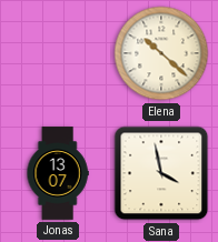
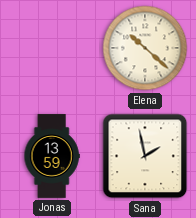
Jonas: 13:07 -> 13:59 (52, 156)
Sana: 3:58 -> 1:58 (145, 156)
